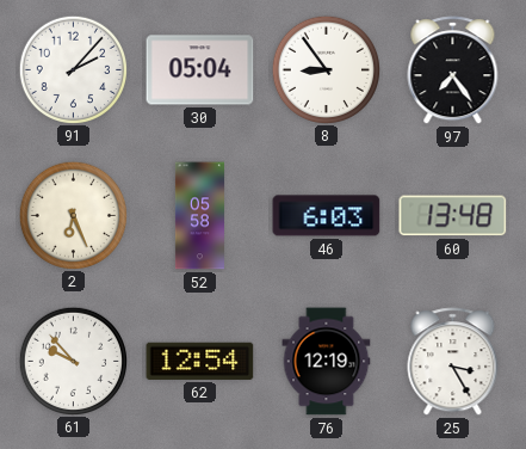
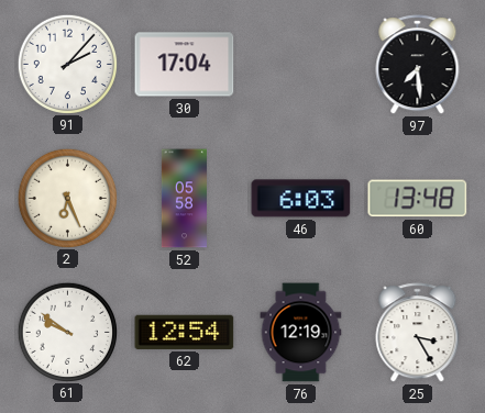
30: 05:04 -> 17:04 (185, 65)
8: 8:54 -> none (326, 69)
97: 7:24 -> 7:29 (418, 65)
61: 9:53 -> 9:51 (67, 332)
